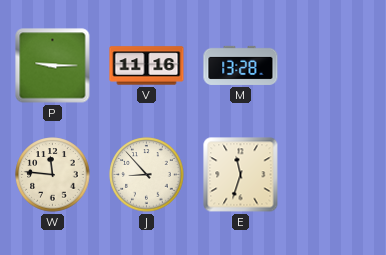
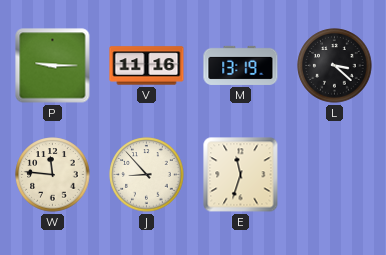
M: 13:28 -> 13:19 (241, 65)
L: none -> 3:22 (335, 66)
